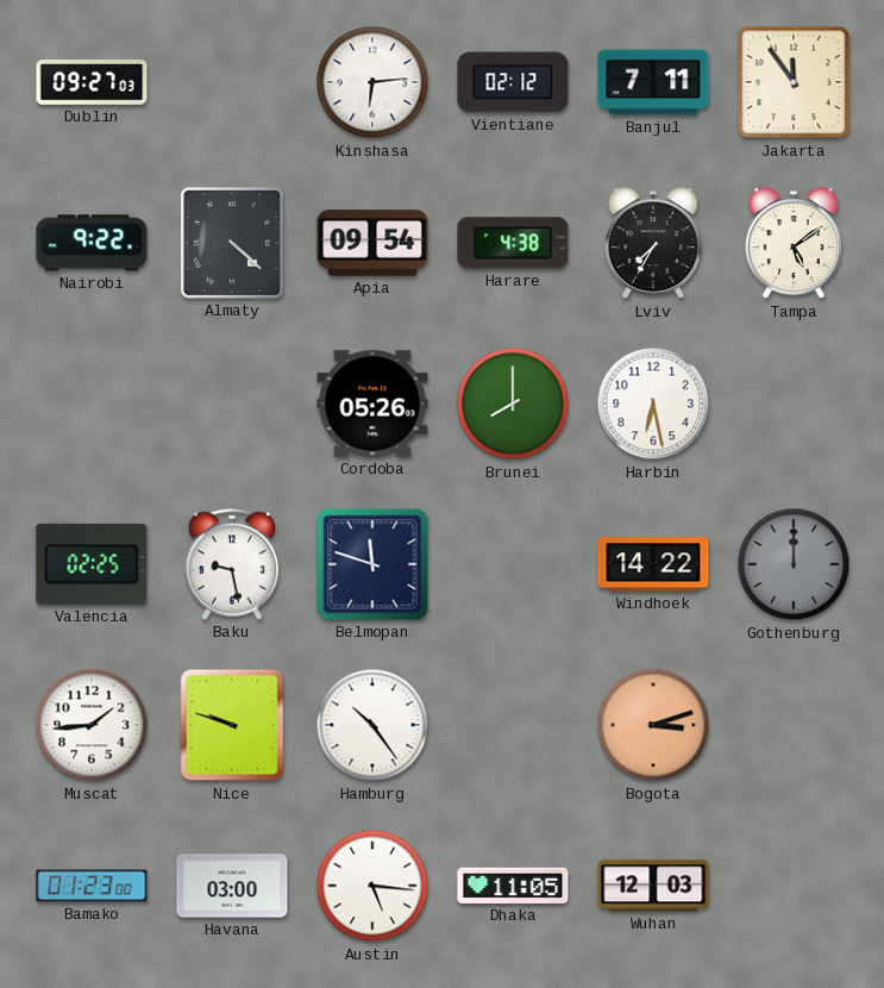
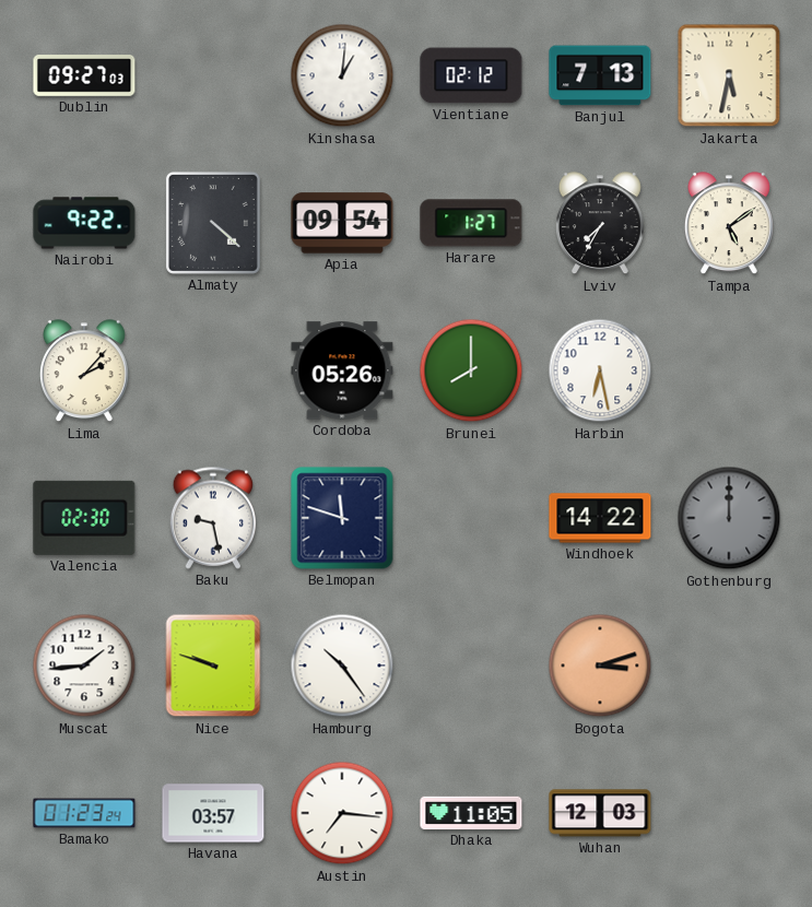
Kinshasa: 6:14 -> 1:01 (342, 75)
Banjul: 7:11 -> 7:13 (600, 75)
Jakarta: 11:54 -> 5:32 (729, 75)
Harare: 4:38 -> 1:27 (471, 223)
Lima: none -> 2:07 (84, 372)
Valencia: 02:25 -> 02:30 (84, 518)
Bamako: 01:23:00 -> 01:23:24 (84, 813)
Havana: 03:00 -> 03:57 (213, 813)
Austin: 5:16 -> 7:16 (342, 813)
